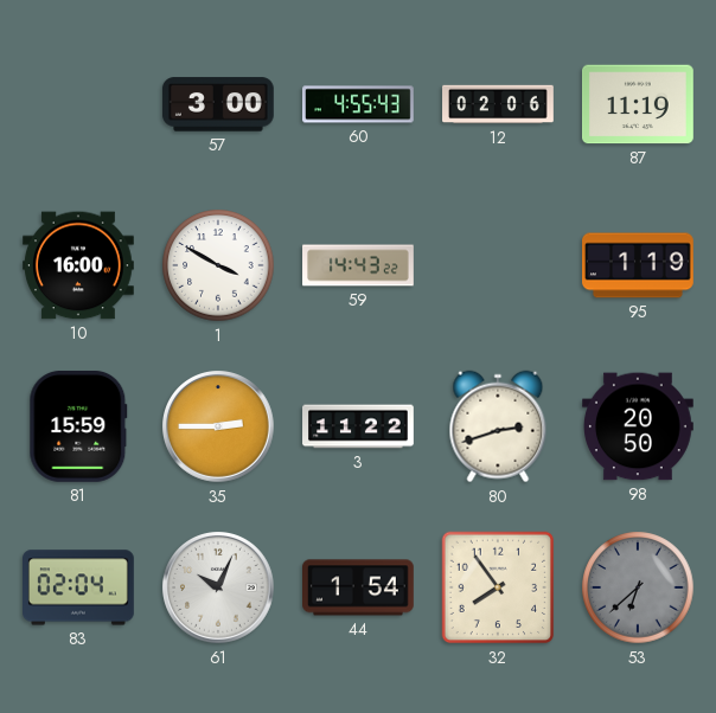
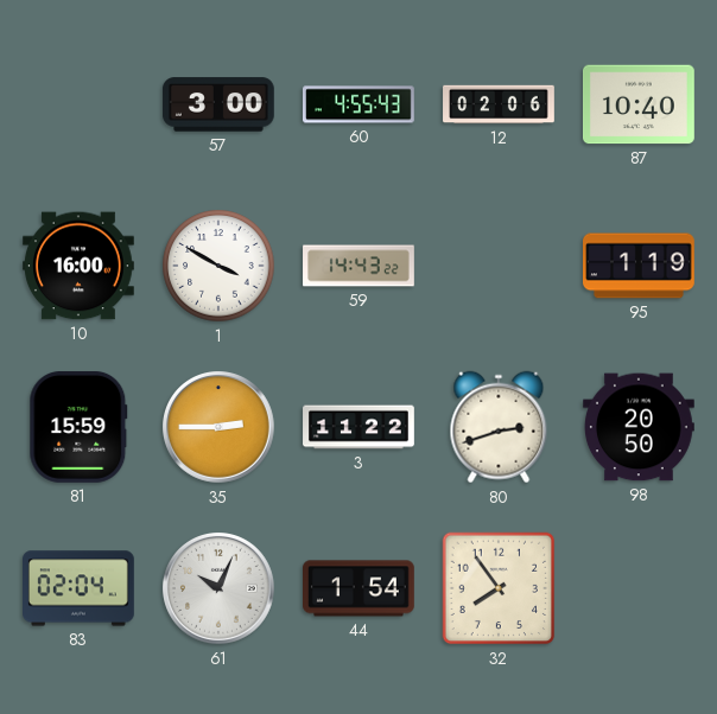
87: 11:19 -> 10:40 (640, 104)
53: 6:38 -> none (638, 587)
